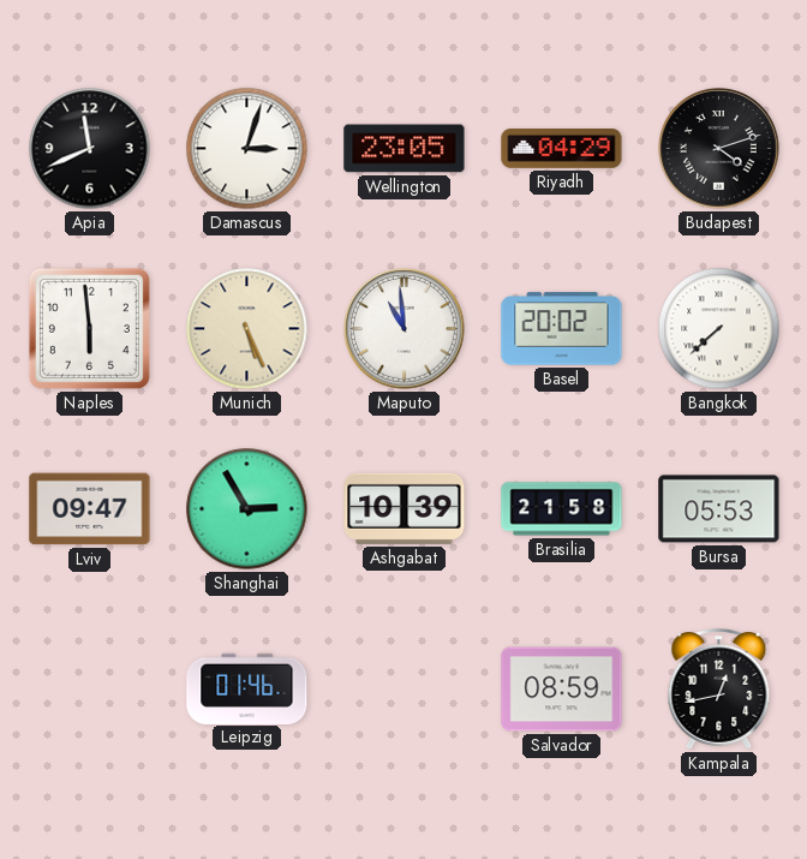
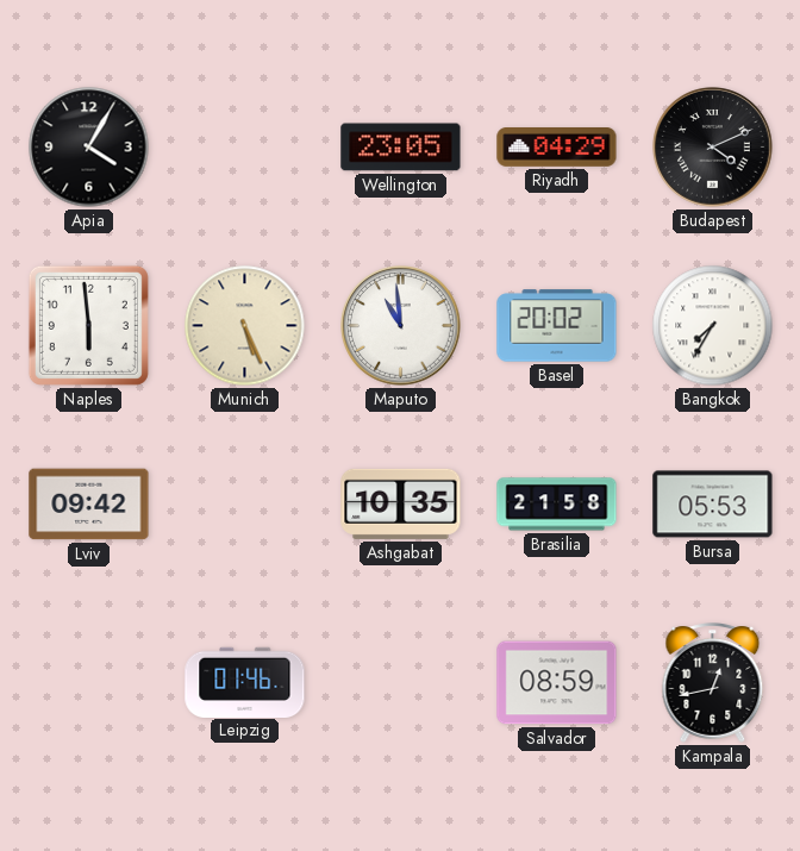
Apia: 11:41 -> 4:05 (89, 148)
Damascus: 3:03 -> none (247, 149)
Budapest: 4:12 -> 4:11 (713, 148)
Bangkok: 7:38 -> 7:35 (713, 326)
Lviv: 09:47 -> 09:42 (89, 505)
Shanghai: 2:55 -> none (247, 509)
Ashgabat: 10:39 -> 10:35 (401, 503)
